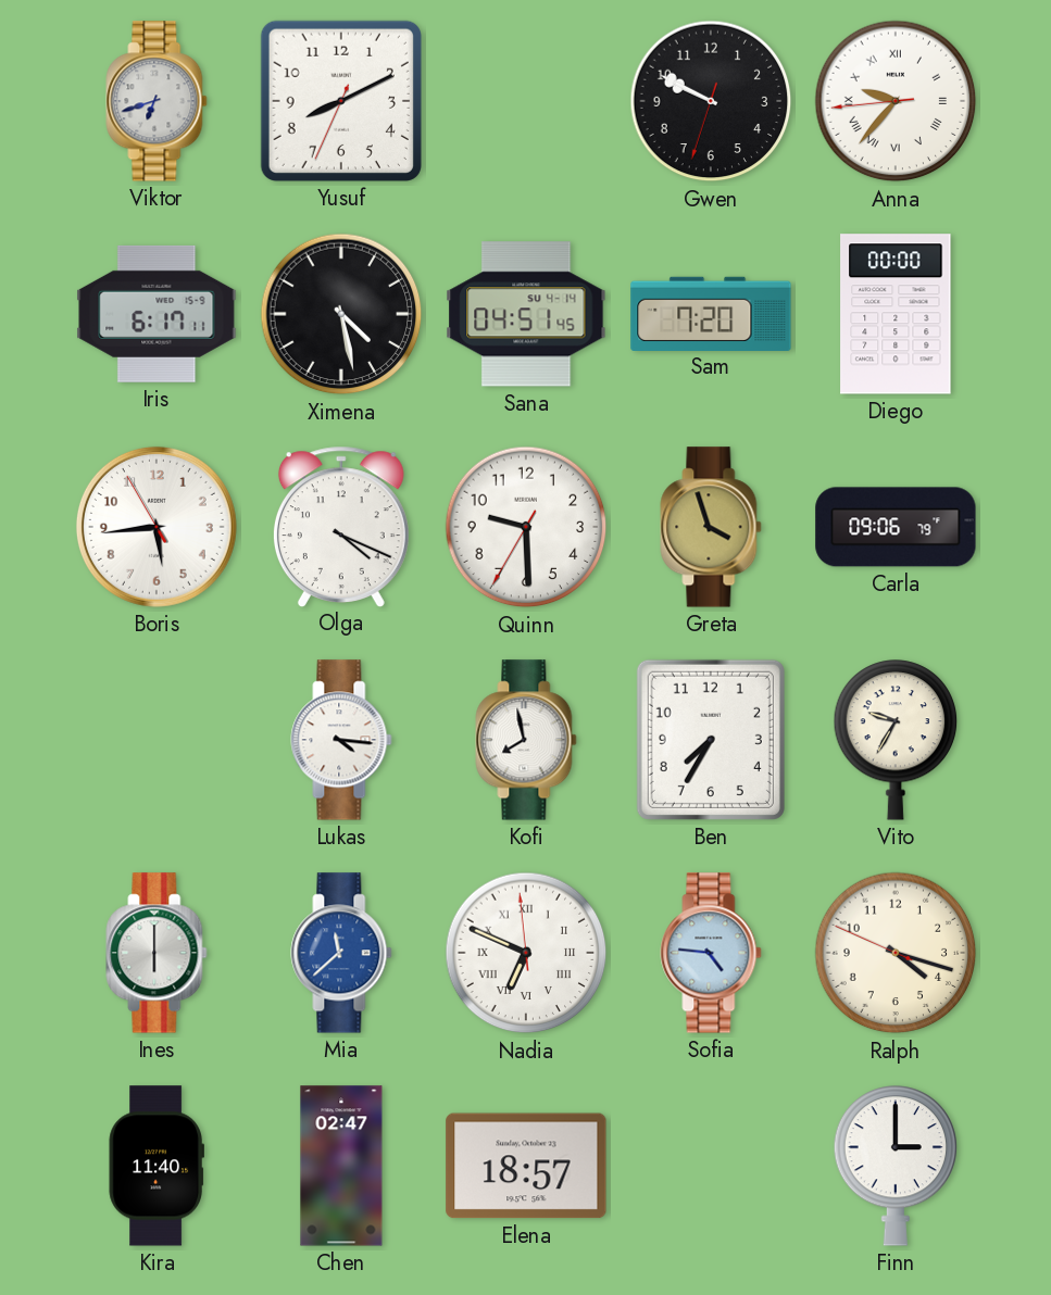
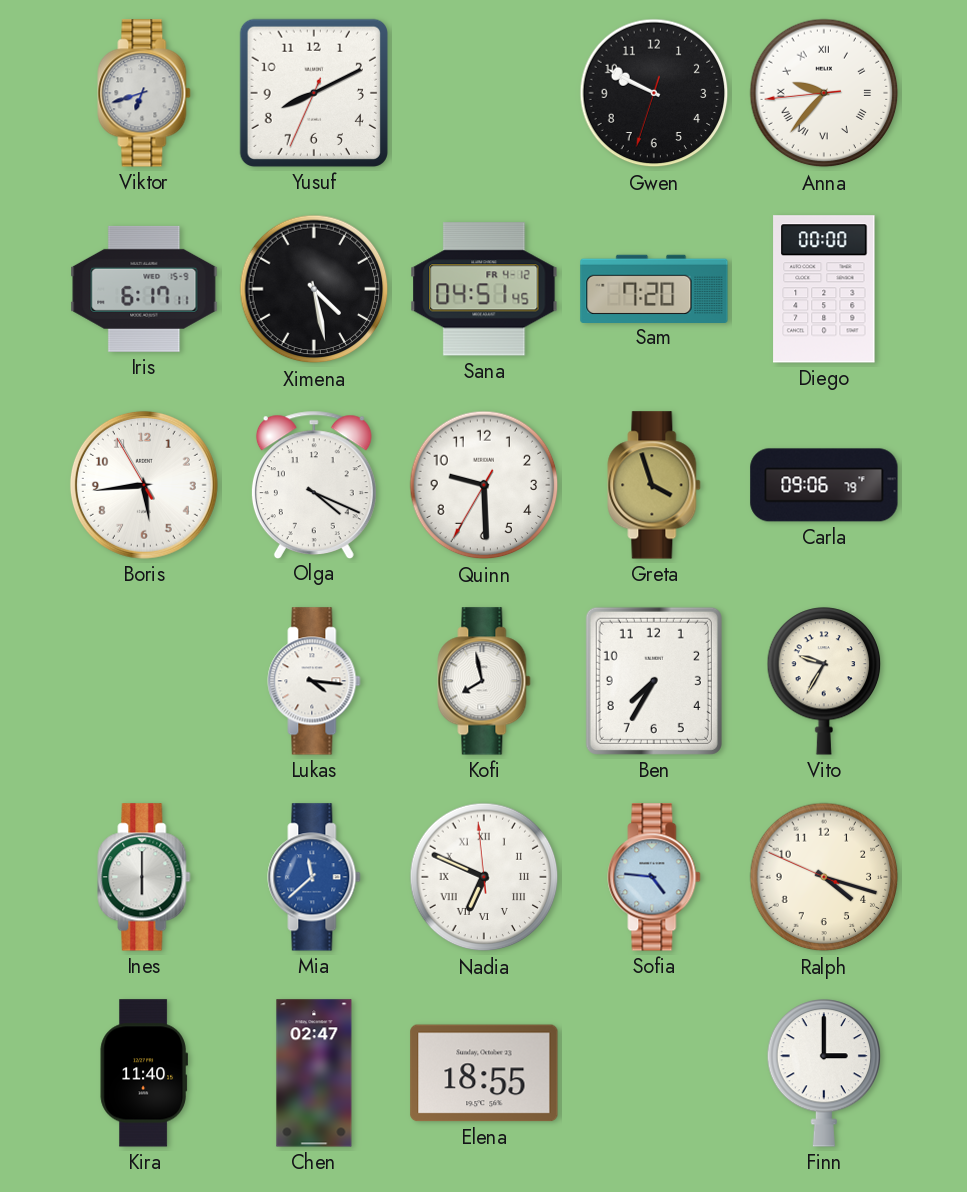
Sana date: SU 4-14 -> FR 4-12 (484, 289)
Elena: 18:57 -> 18:55 (484, 1073)
